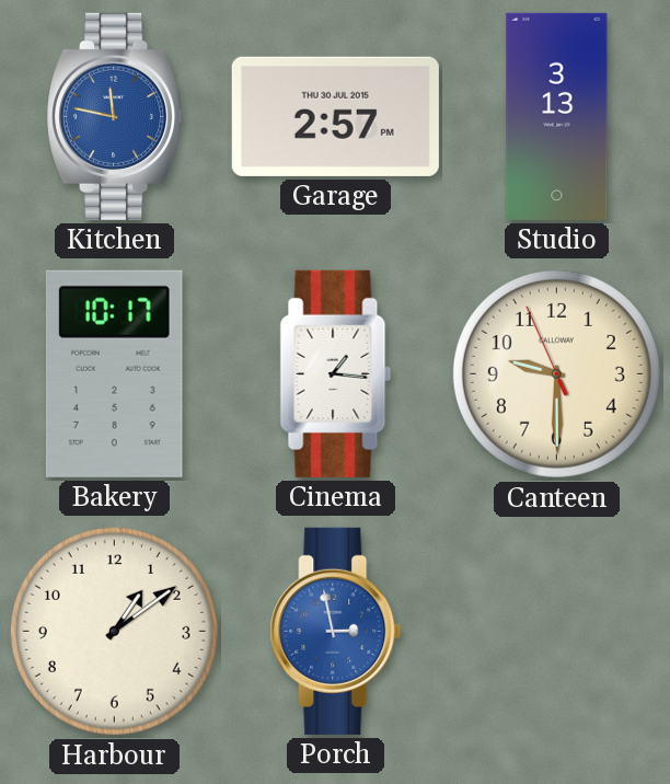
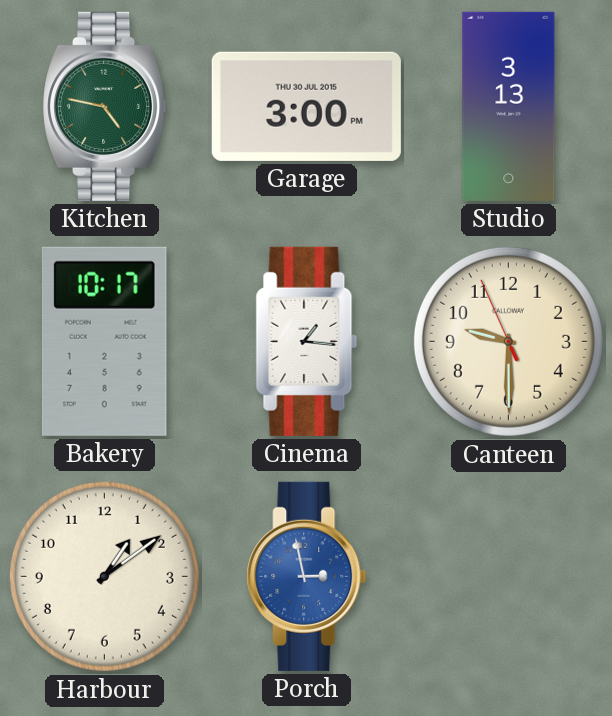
Kitchen: 11:47 -> 4:47 (105, 106)
Kitchen dial: blue -> green (105, 106)
Garage: 2:57 -> 3:00 (306, 106)
